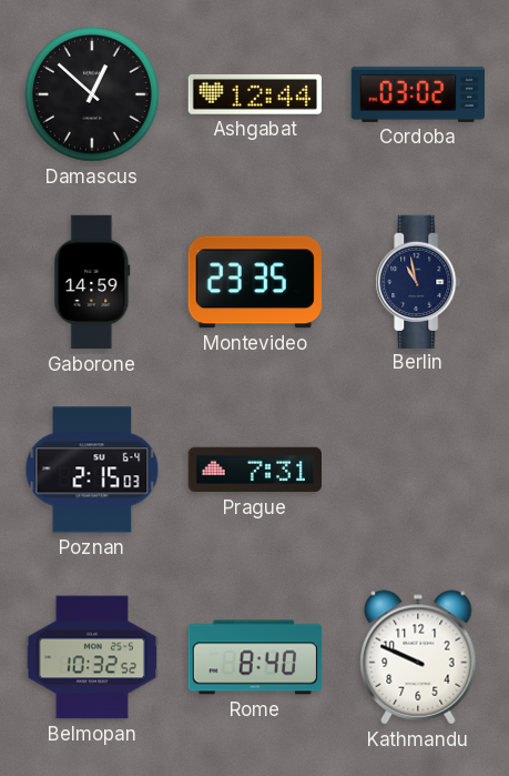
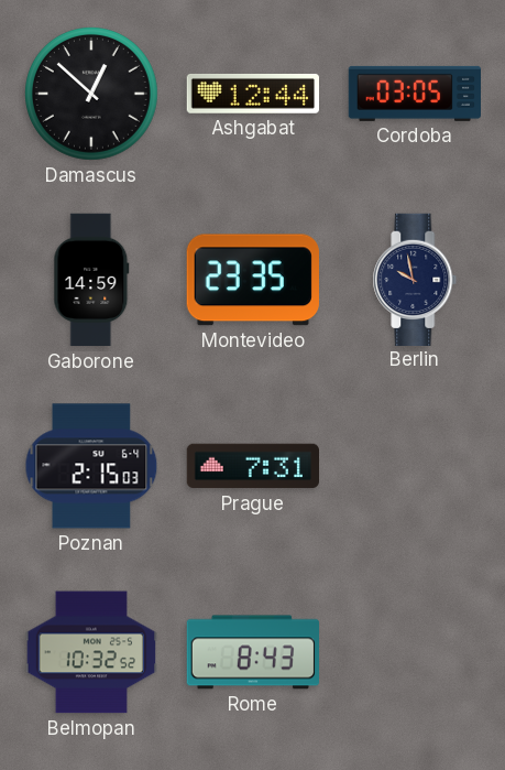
Cordoba: 03:02 -> 03:05 (414, 94)
Berlin: 10:58 -> 9:58 (415, 279)
Rome: 8:40 -> 8:43 (252, 652)
Kathmandu: 9:49 -> none (418, 657)
